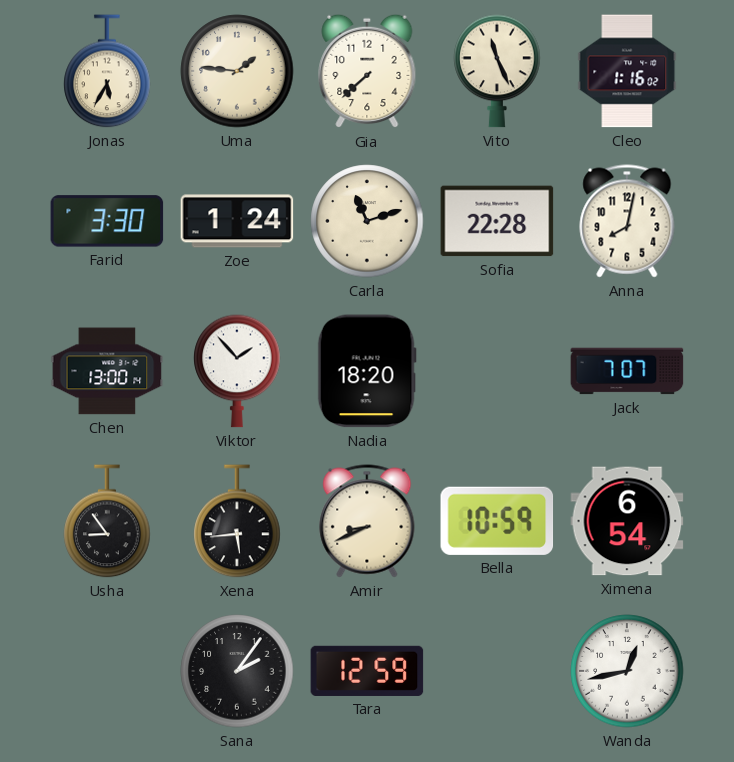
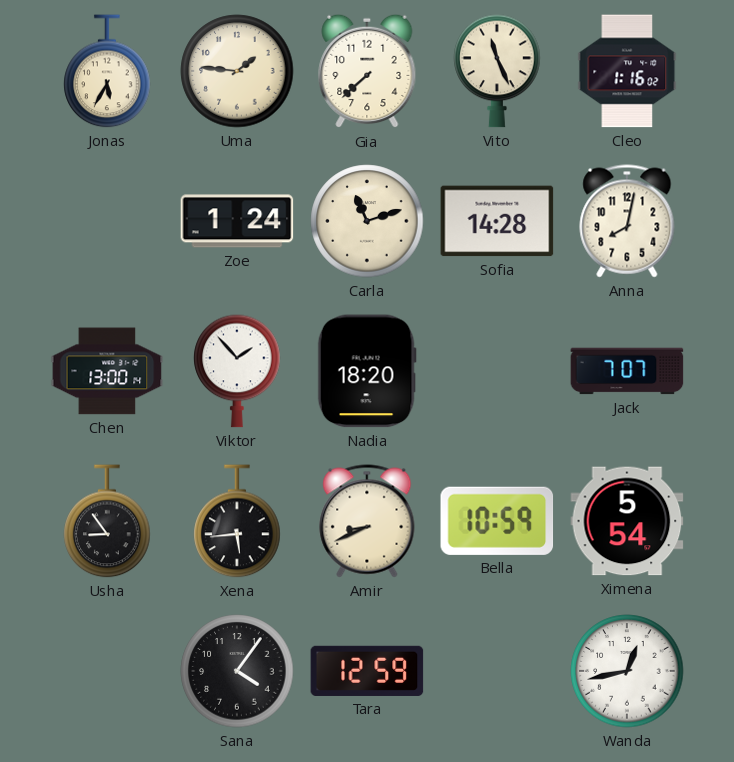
Farid: 3:30 -> none (107, 221)
Sofia: 22:28 -> 14:28 (497, 221)
Ximena: 6:54 -> 5:54 (627, 521)
Sana: 2:06 -> 4:06 (237, 671)
